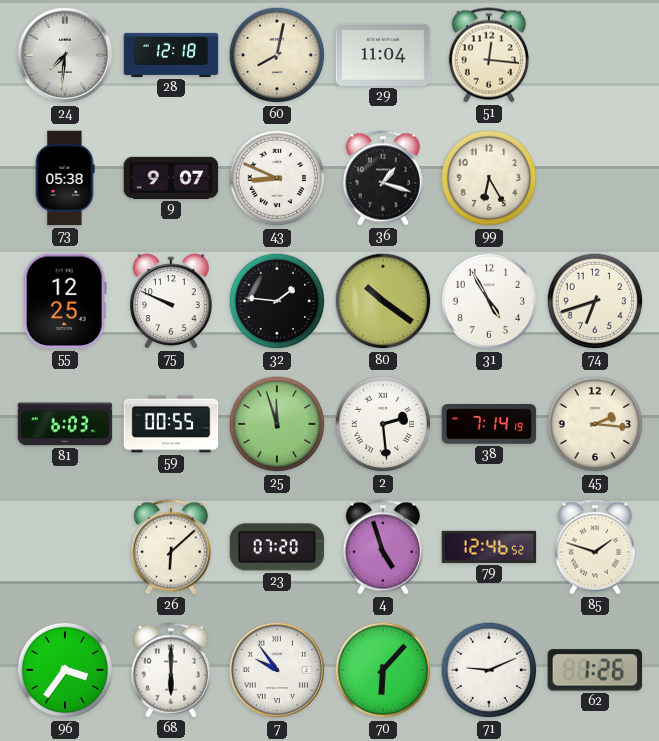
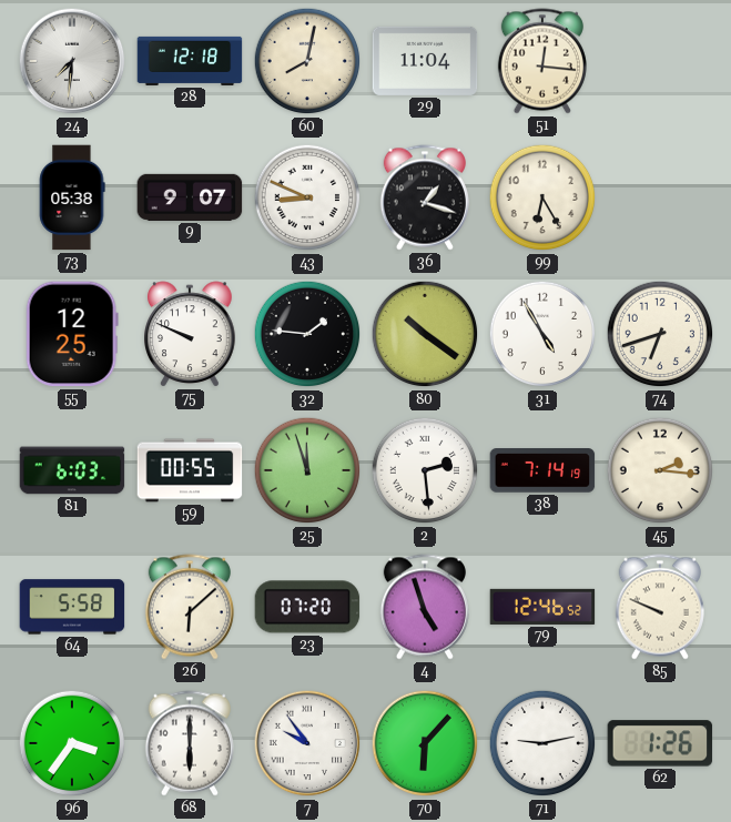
64: none -> 5:58 (72, 607)
85: 1:48 -> 9:49 (660, 607)
71: 9:11 -> 9:13 (542, 743)
